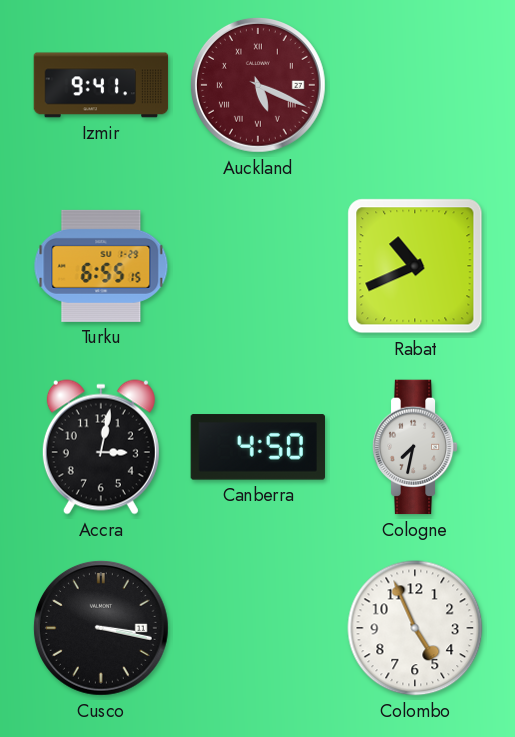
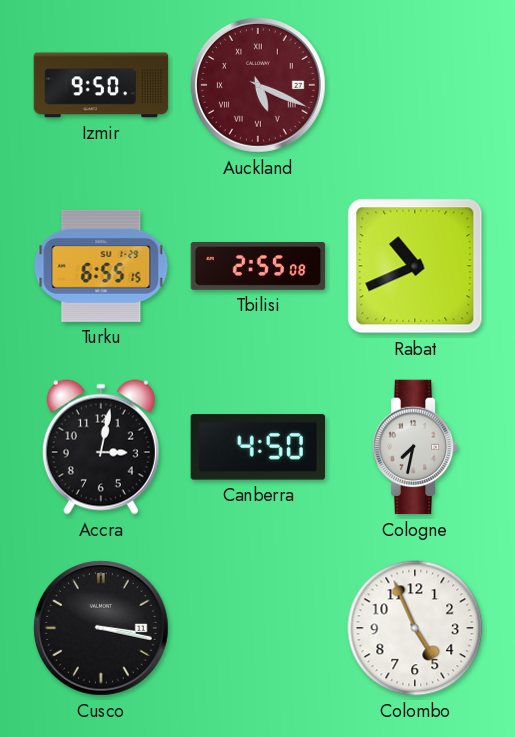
Izmir: 9:41 -> 9:50 (101, 85)
Tbilisi: none -> 2:55 (258, 266)
